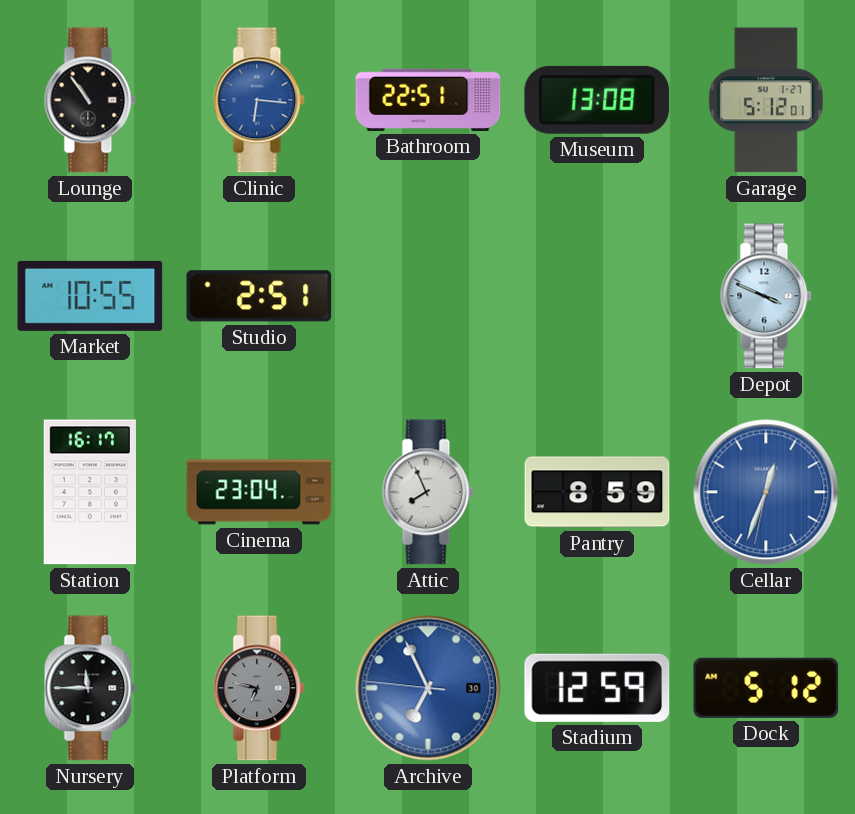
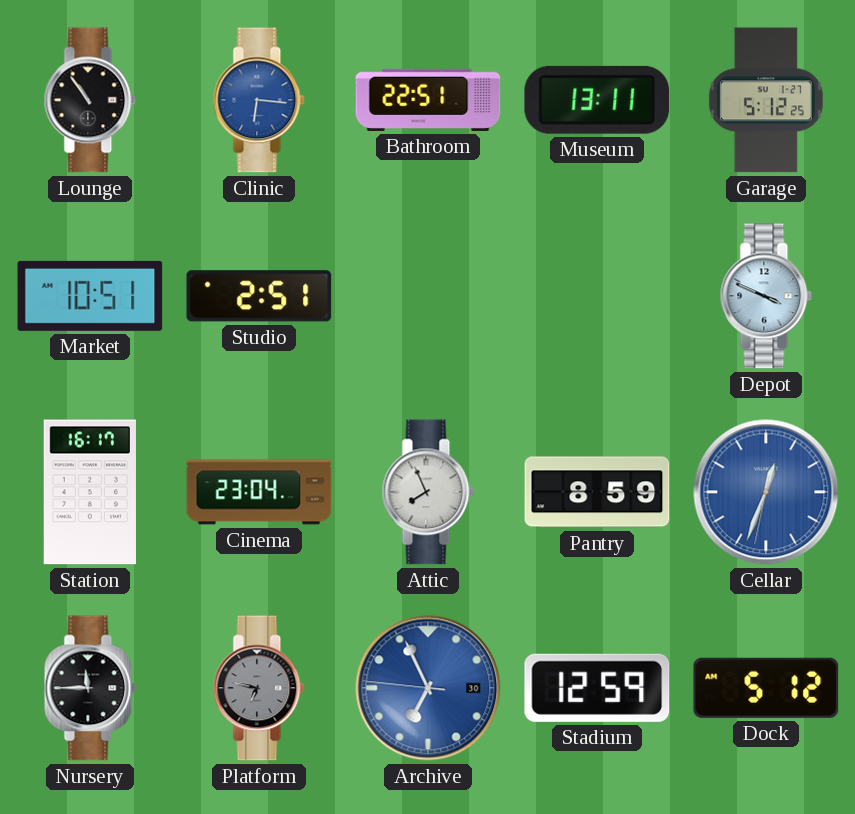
Museum: 13:08 -> 13:11 (597, 100)
Garage: 5:12:01 -> 5:12:25 (766, 100)
Market: 10:55 -> 10:51 (90, 296)
